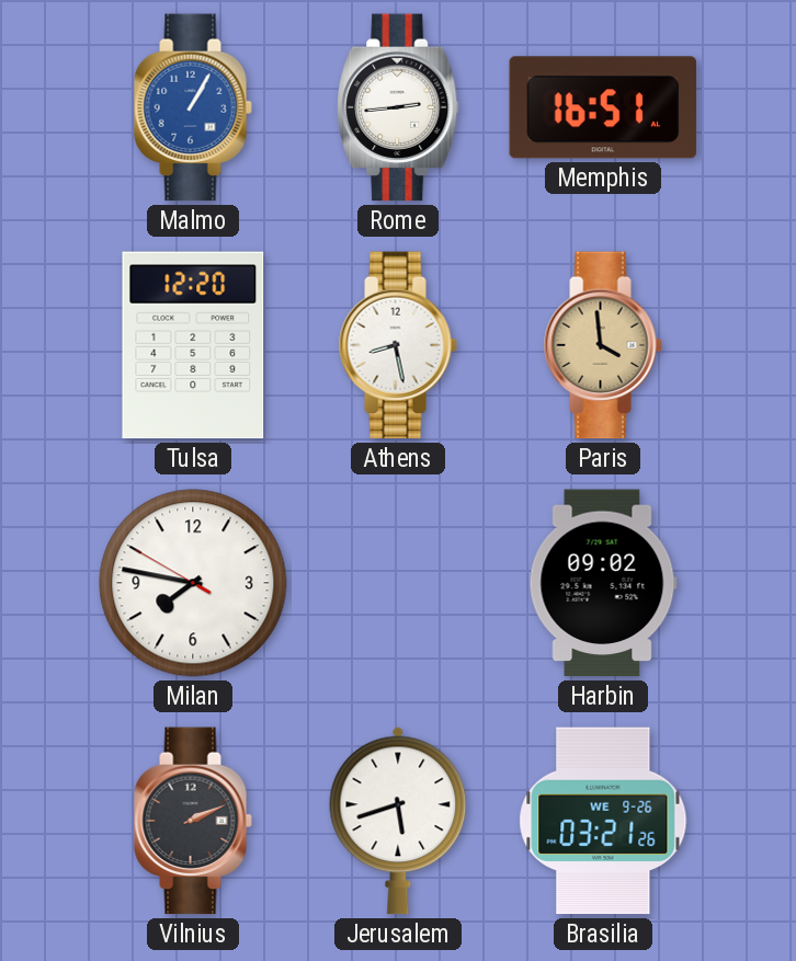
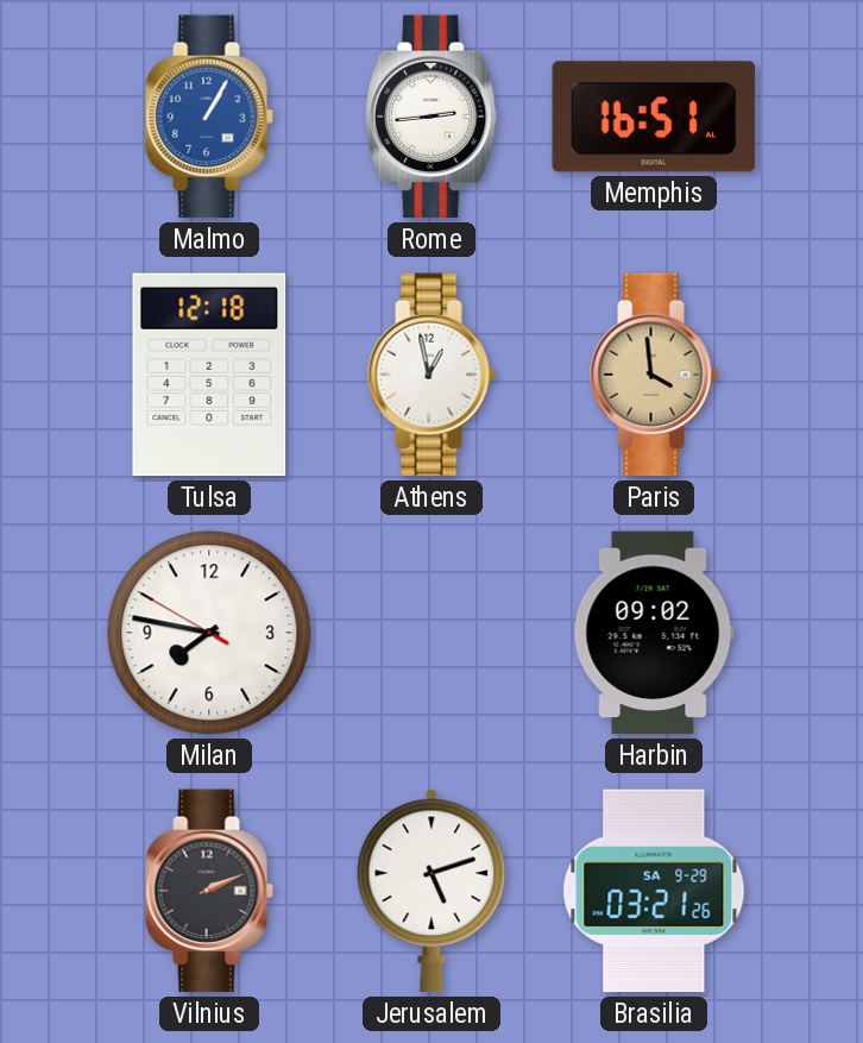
Tulsa: 12:20 -> 12:18 (209, 375)
Athens: 8:28 -> 12:58 (431, 375)
Jerusalem: 5:42 -> 5:12 (431, 891)
Brasilia date: WE 9-26 -> SA 9-29 (654, 891)
